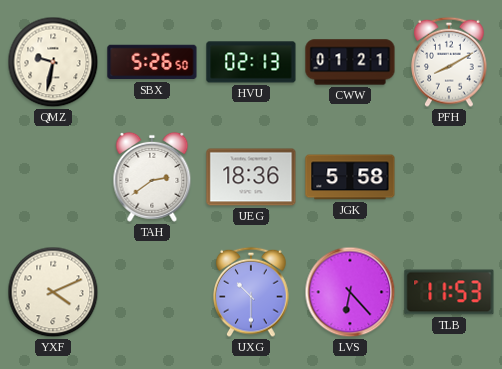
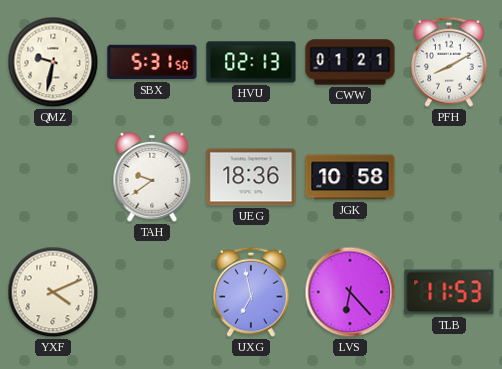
SBX: 5:26 -> 5:31 (152, 62)
TAH: 2:39 -> 9:39 (152, 177)
JGK: 5:58 -> 10:58 (350, 177)
UXG: 10:30 -> 6:58 (251, 292)
